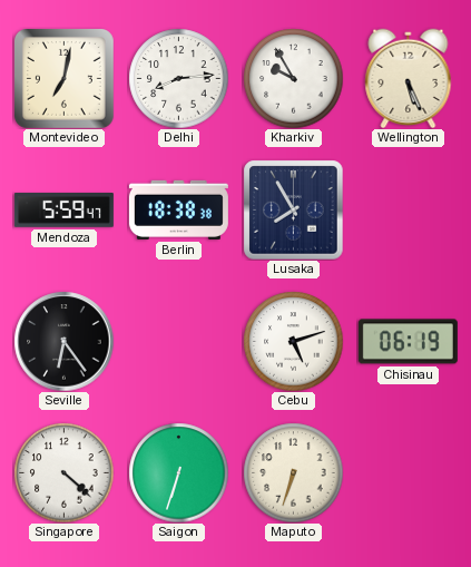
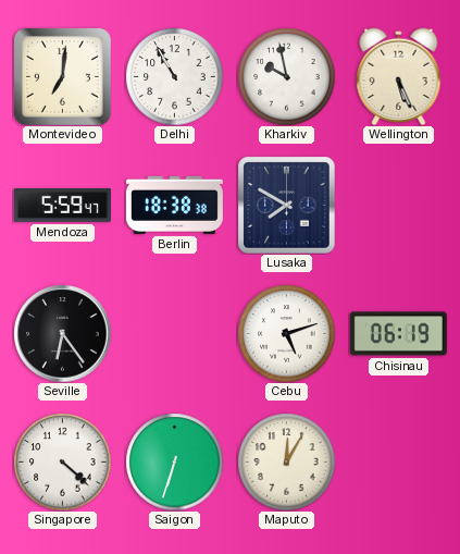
Montevideo: 7:02 -> 7:01 (62, 76)
Delhi: 8:14 -> 10:55 (174, 76)
Kharkiv: 9:55 -> 9:58 (286, 76)
Lusaka: 7:55 -> 7:50 (286, 205)
Maputo: 6:33 -> 12:05 (286, 461)
